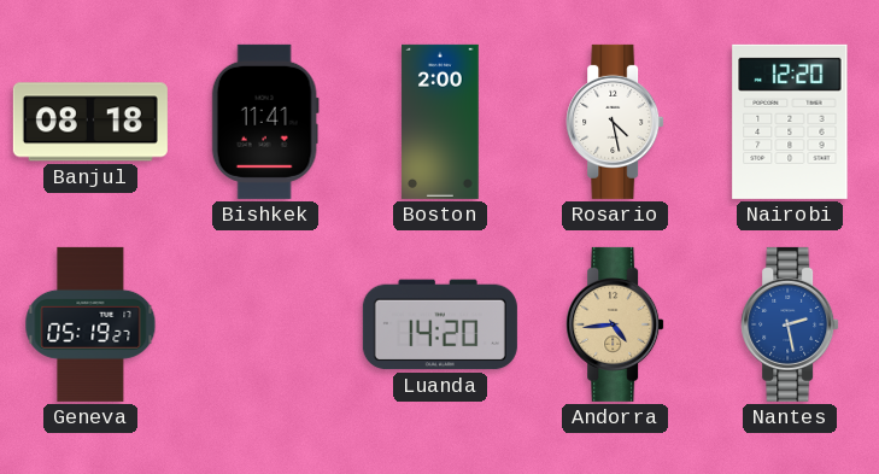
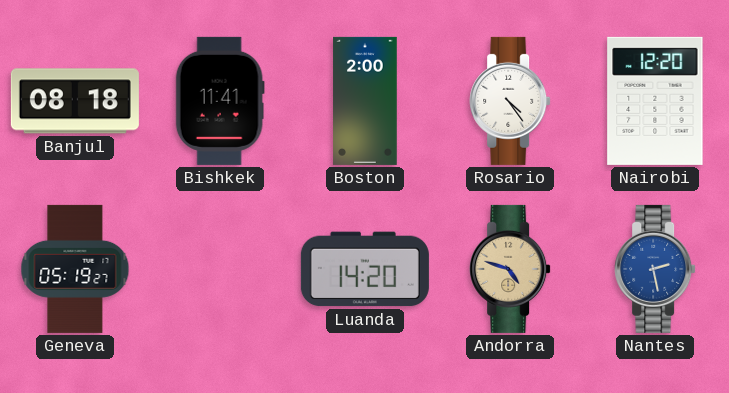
Rosario: 4:28 -> 4:24 (510, 101)
Andorra: 4:44 -> 4:48 (510, 269)
